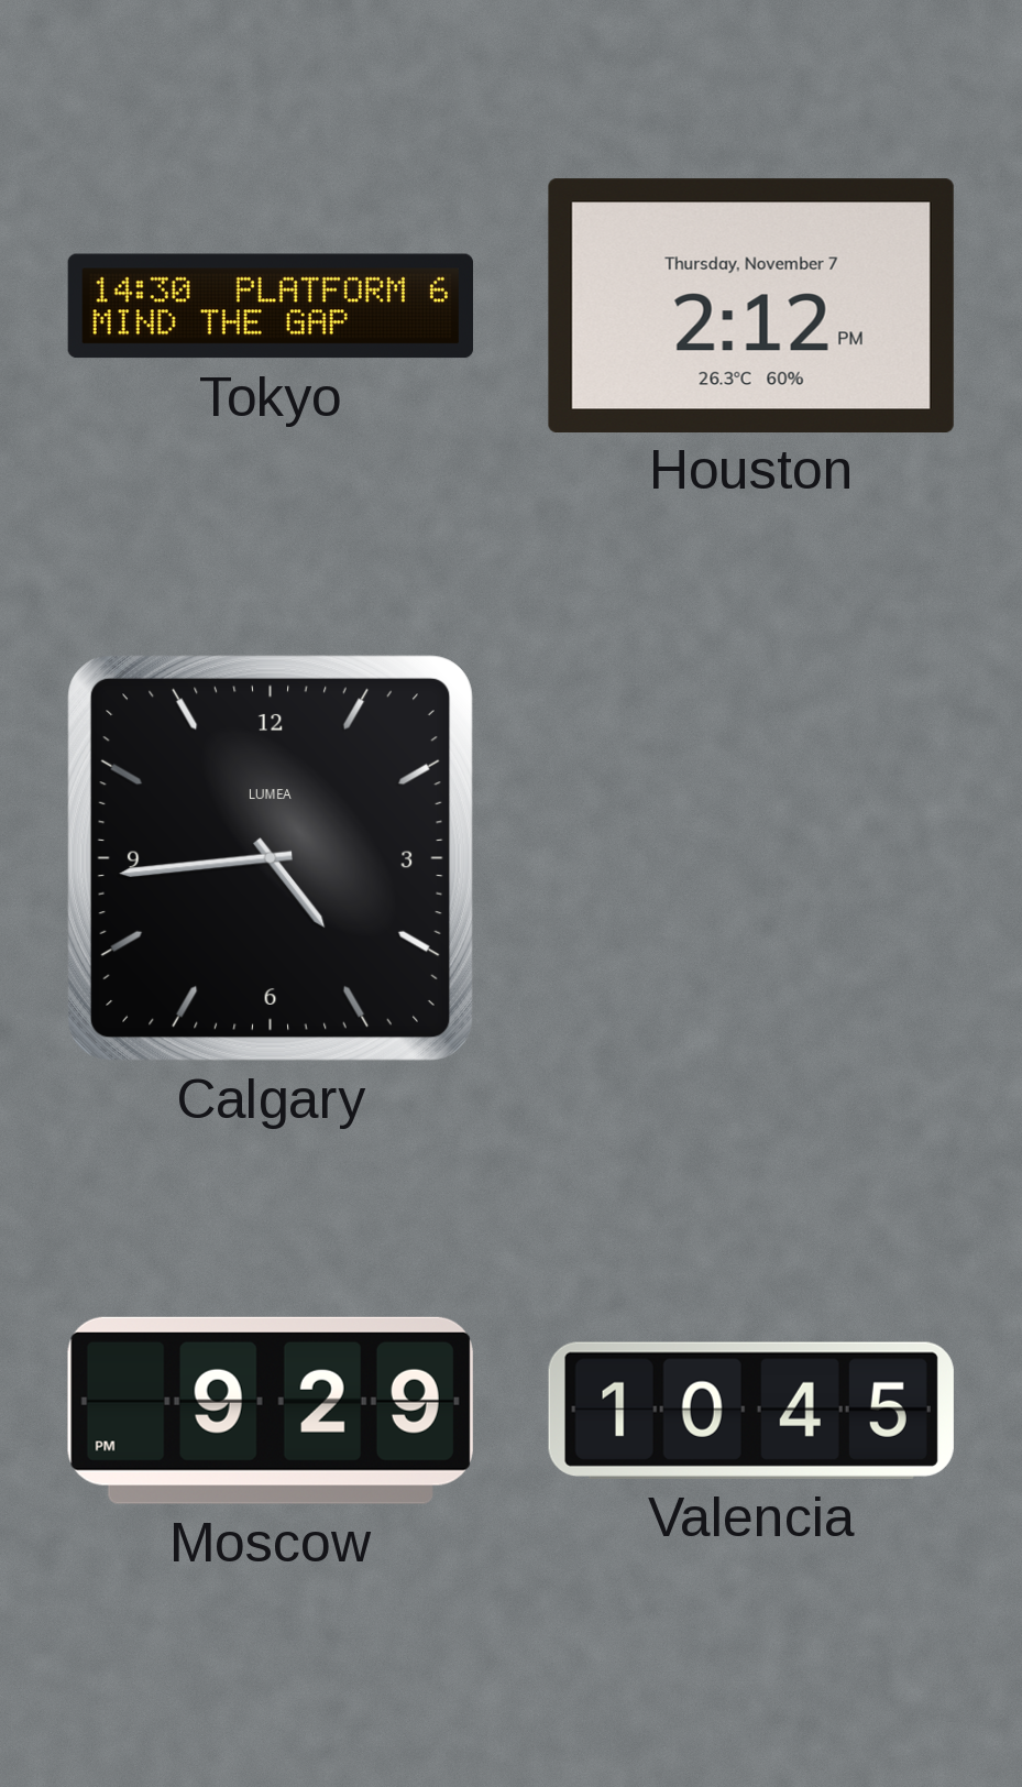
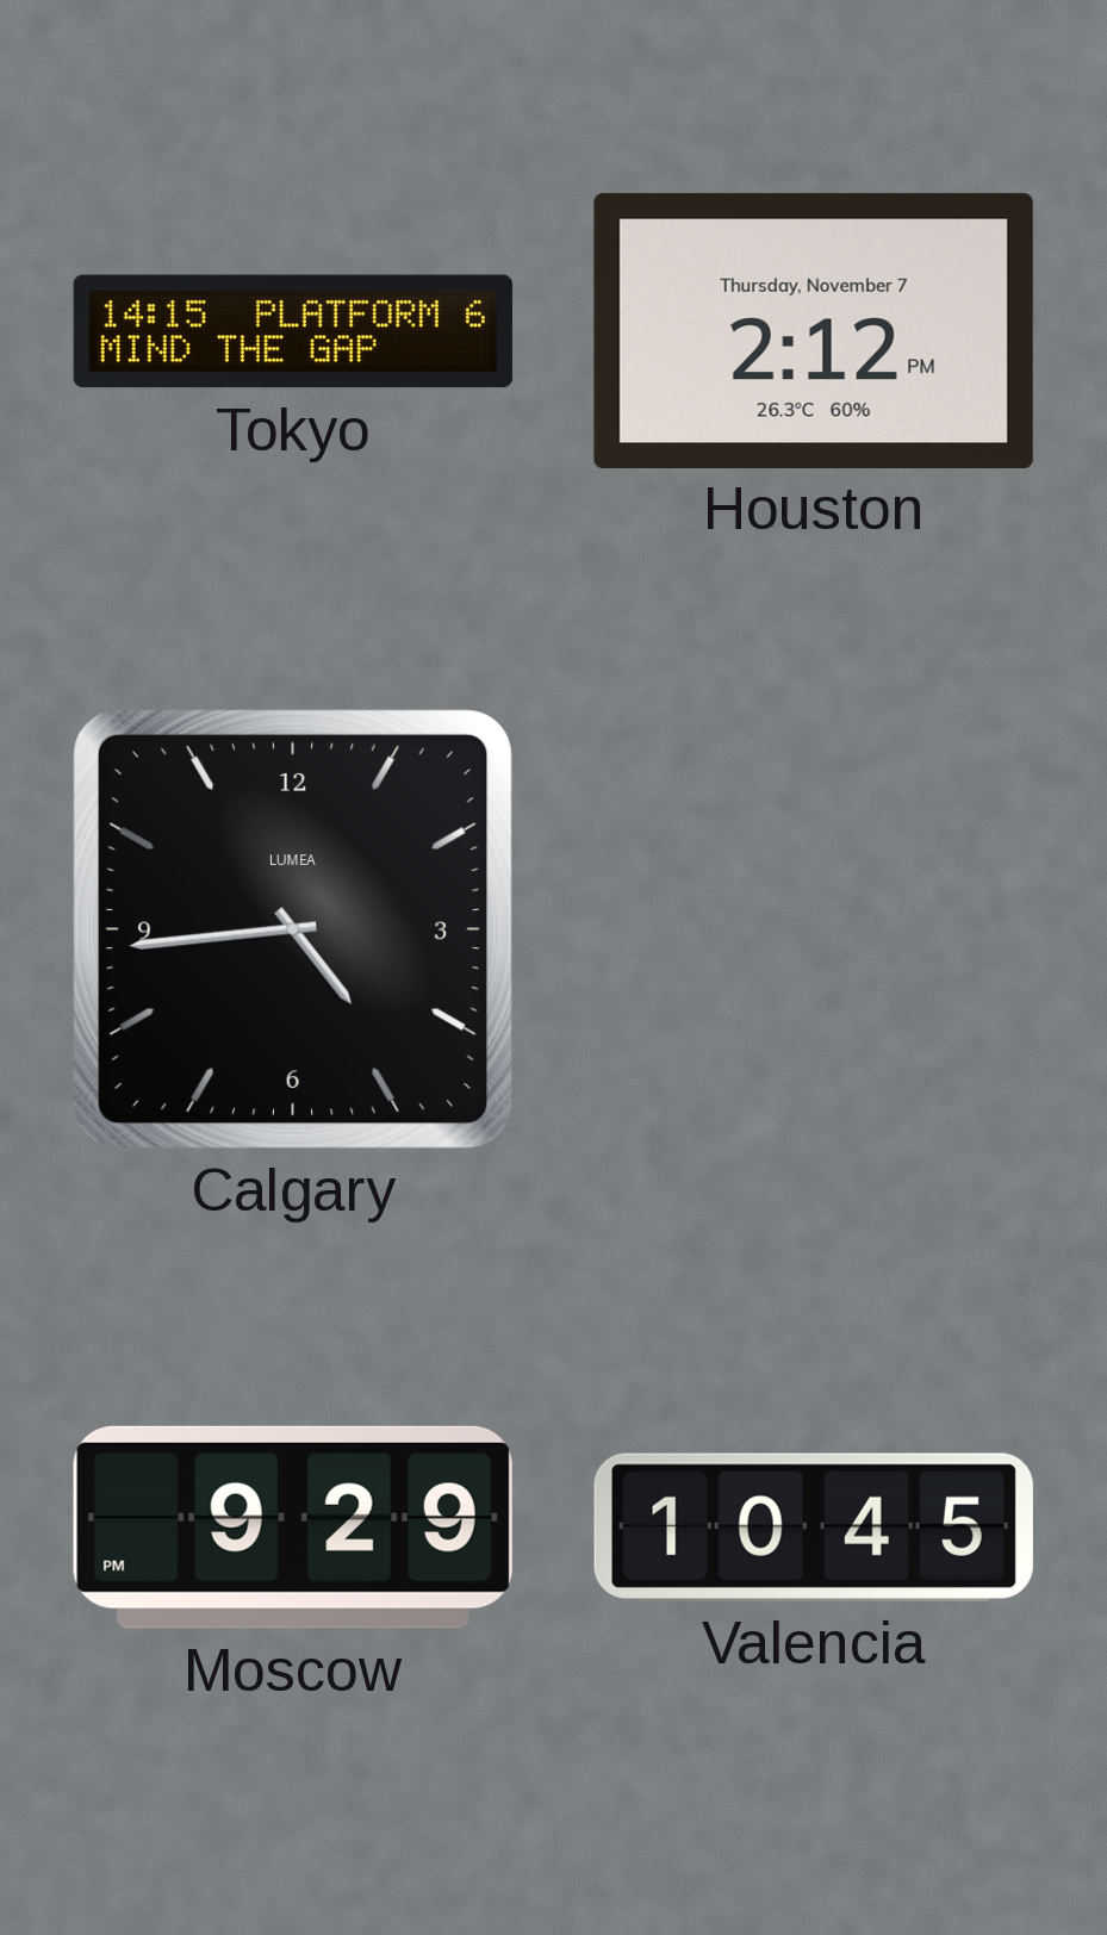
Tokyo: 14:30 -> 14:15 (293, 331)
